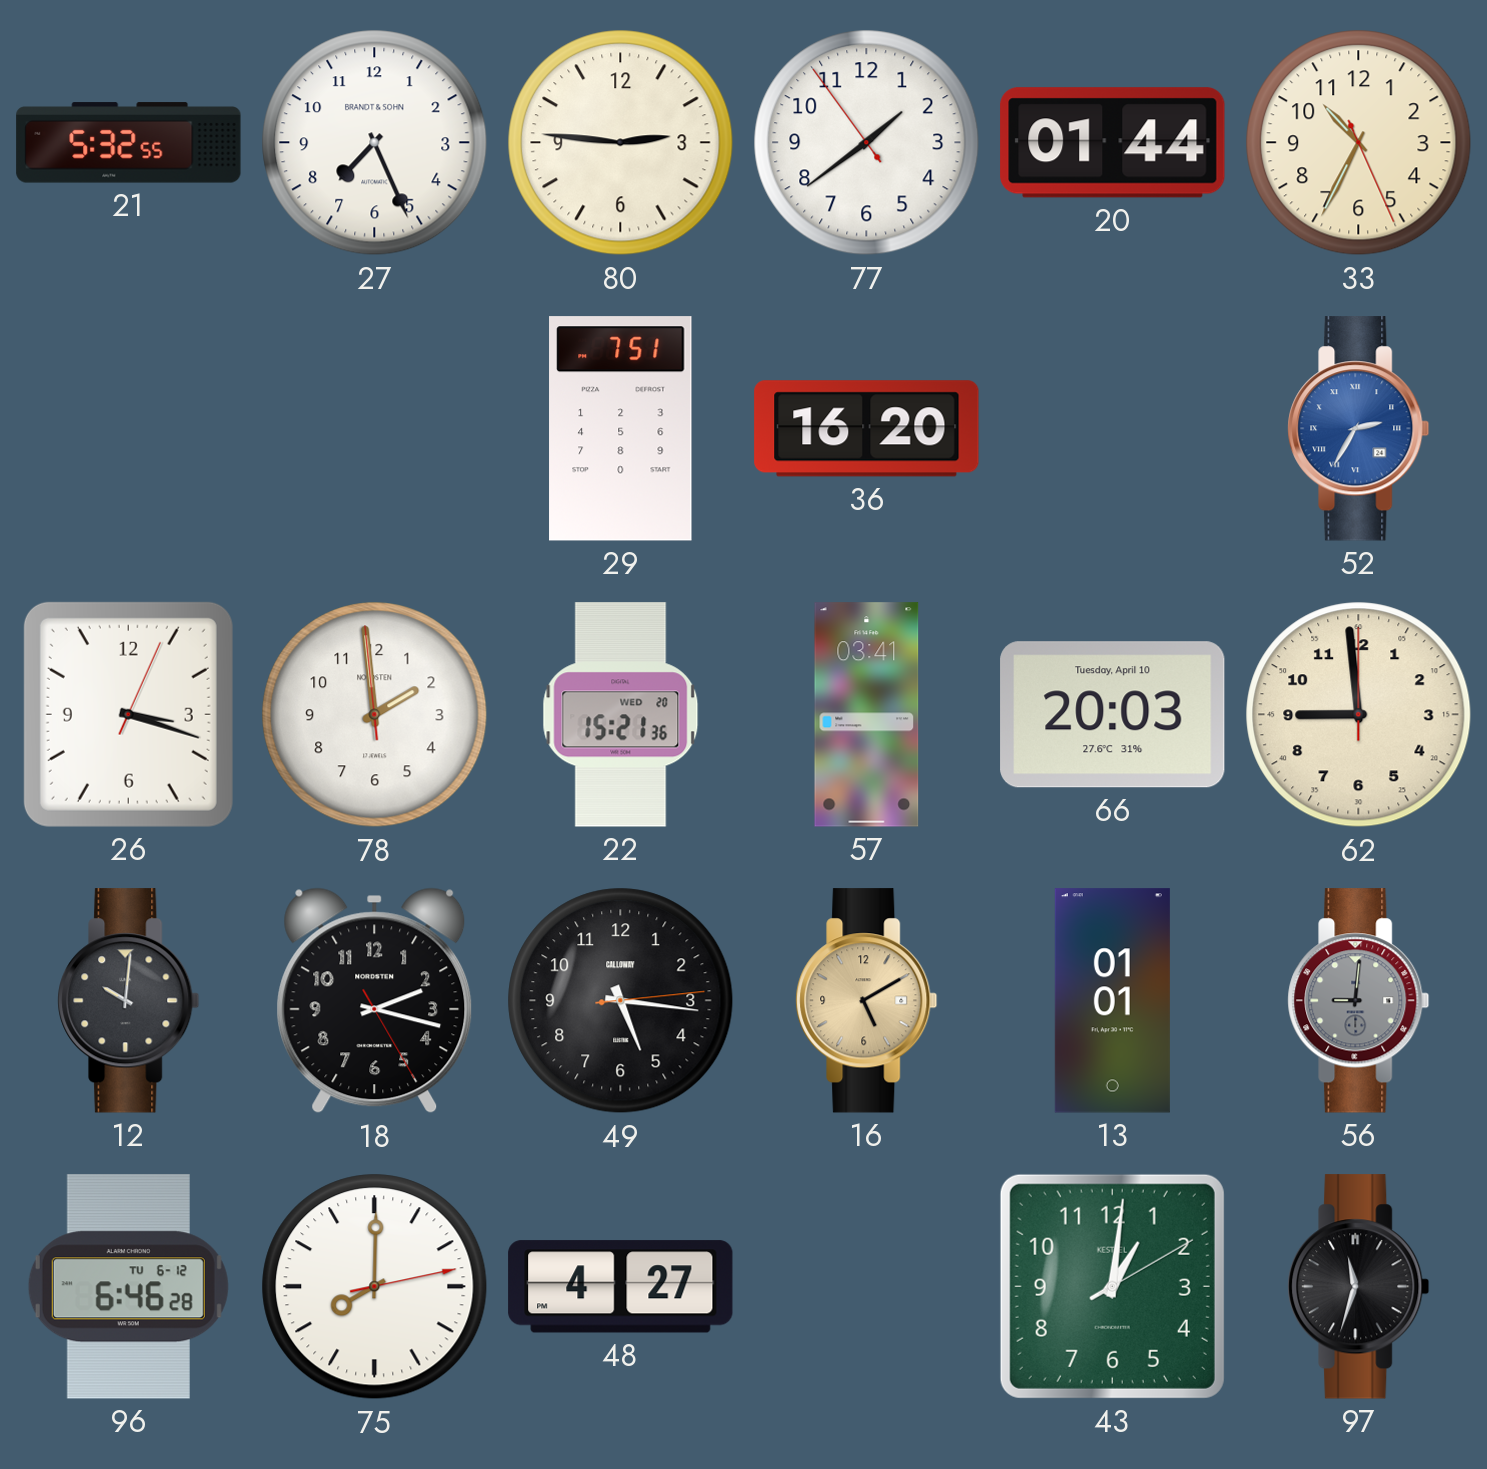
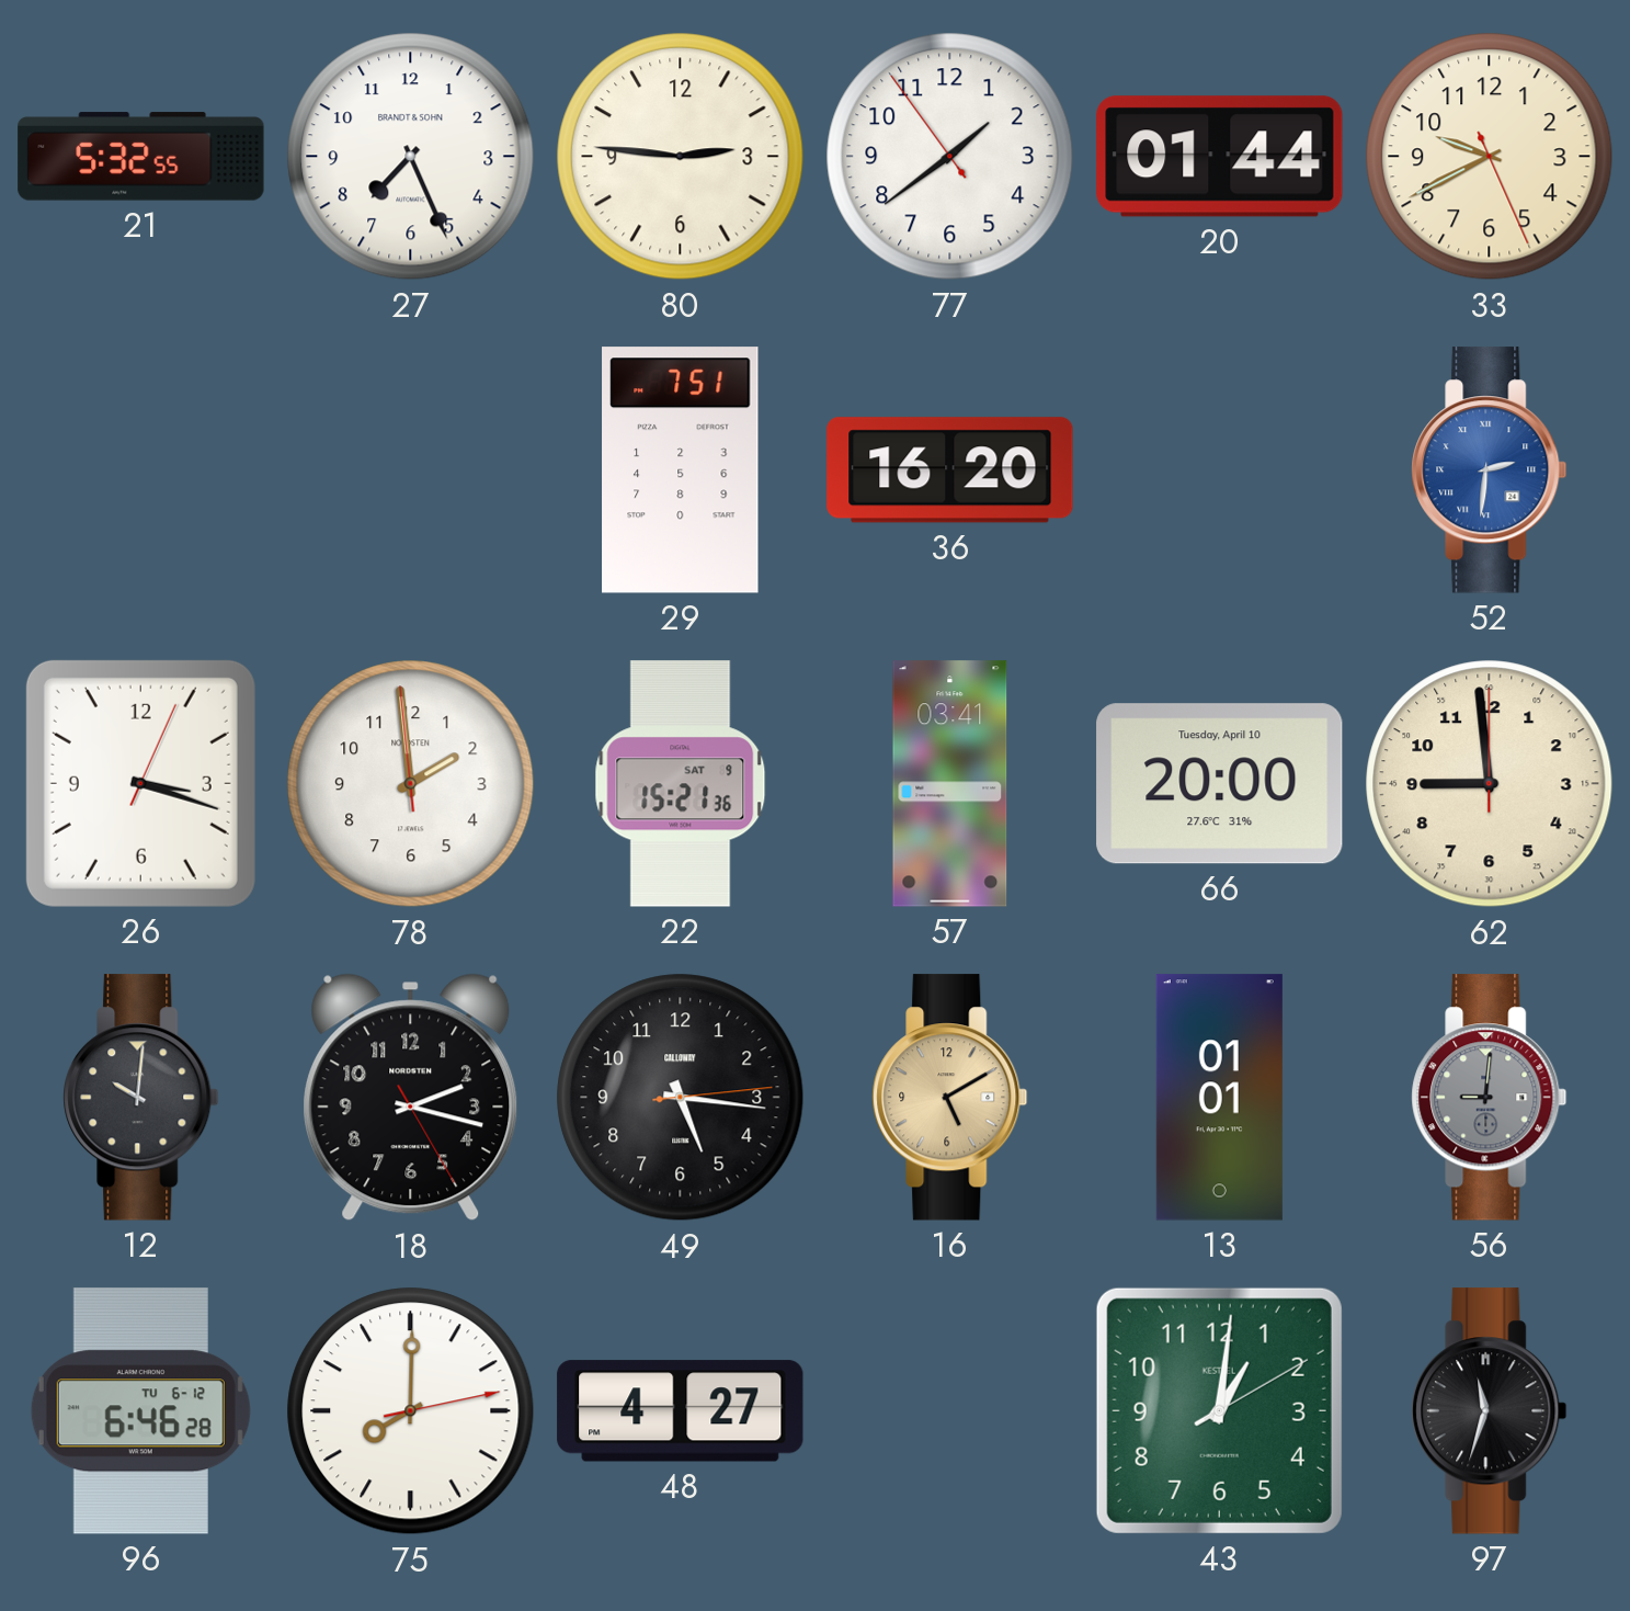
33: 10:34 -> 9:40 (1490, 157)
52: 2:35 -> 2:31 (1490, 470)
22 date: WED 20 -> SAT 9 (681, 784)
66: 20:03 -> 20:00 (1220, 784)
